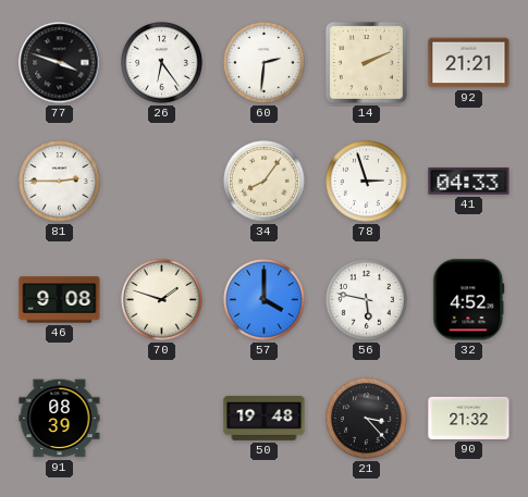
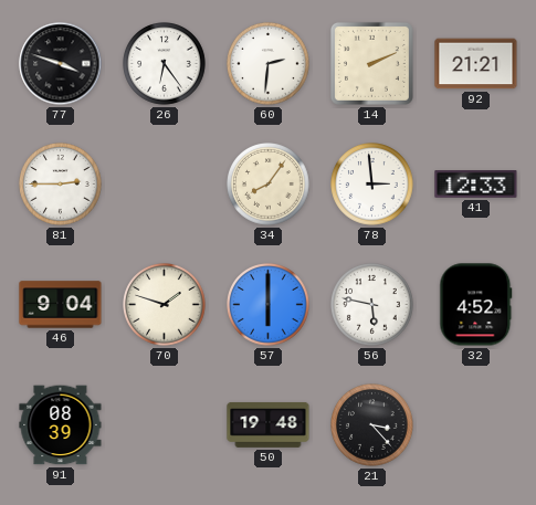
78: 2:57 -> 2:59 (372, 185)
41: 04:33 -> 12:33 (476, 185)
46: 9:08 -> 9:04 (61, 305)
57: 4:00 -> 6:00 (269, 305)
90: 21:32 -> none (469, 418)
